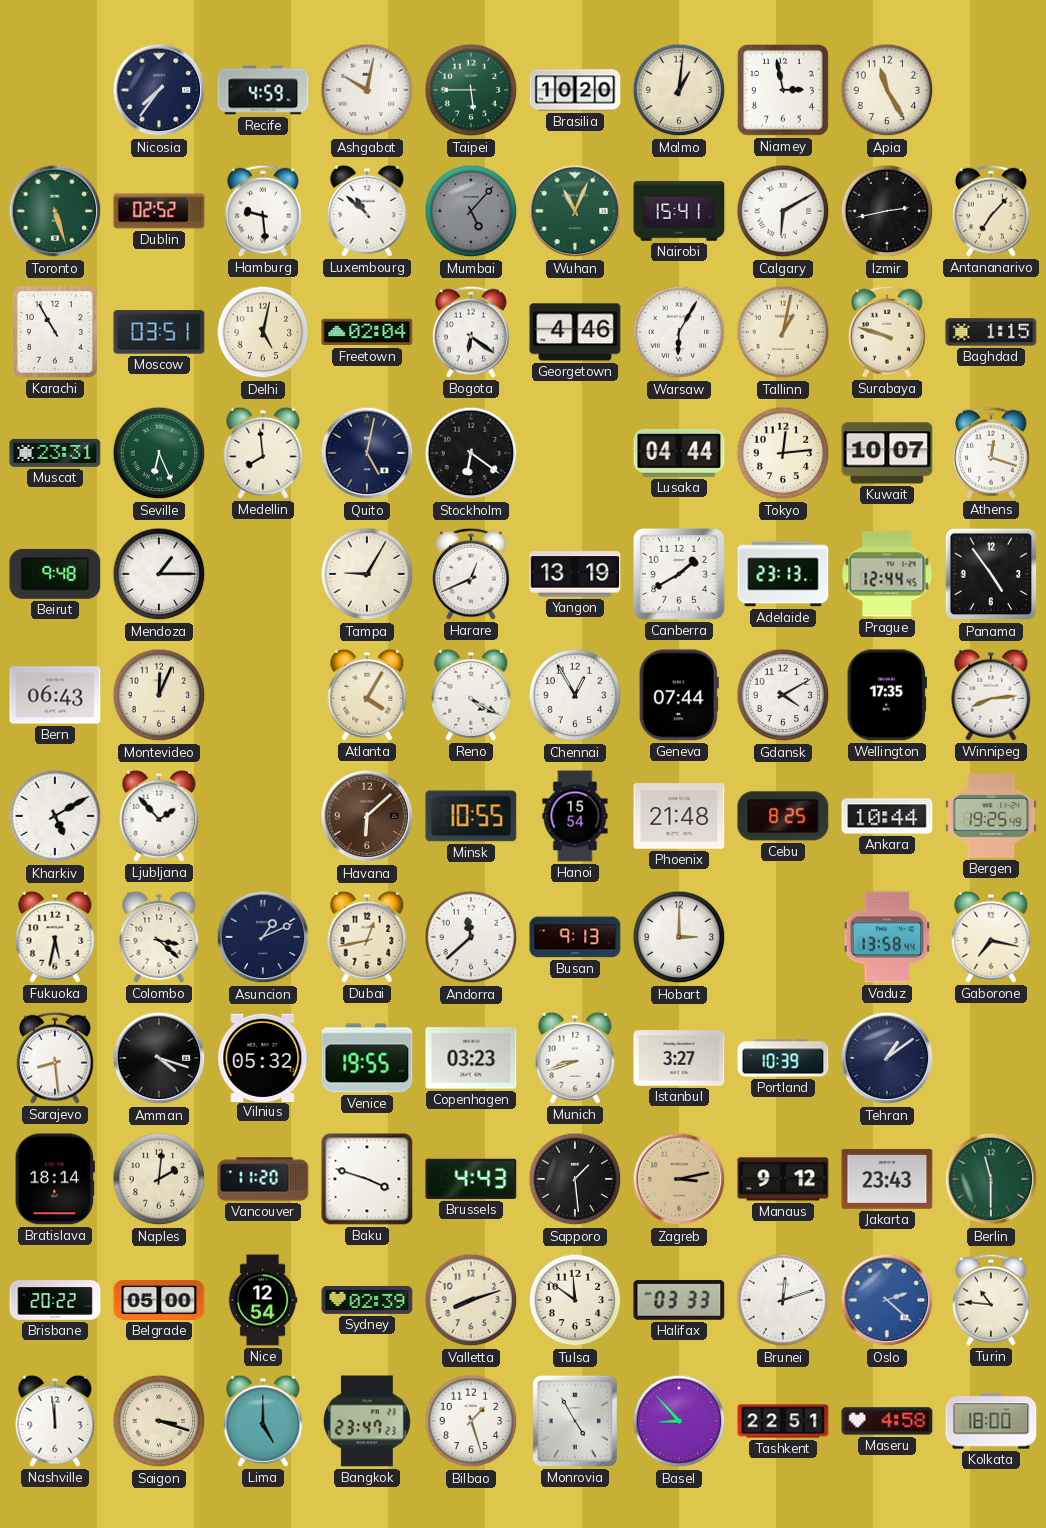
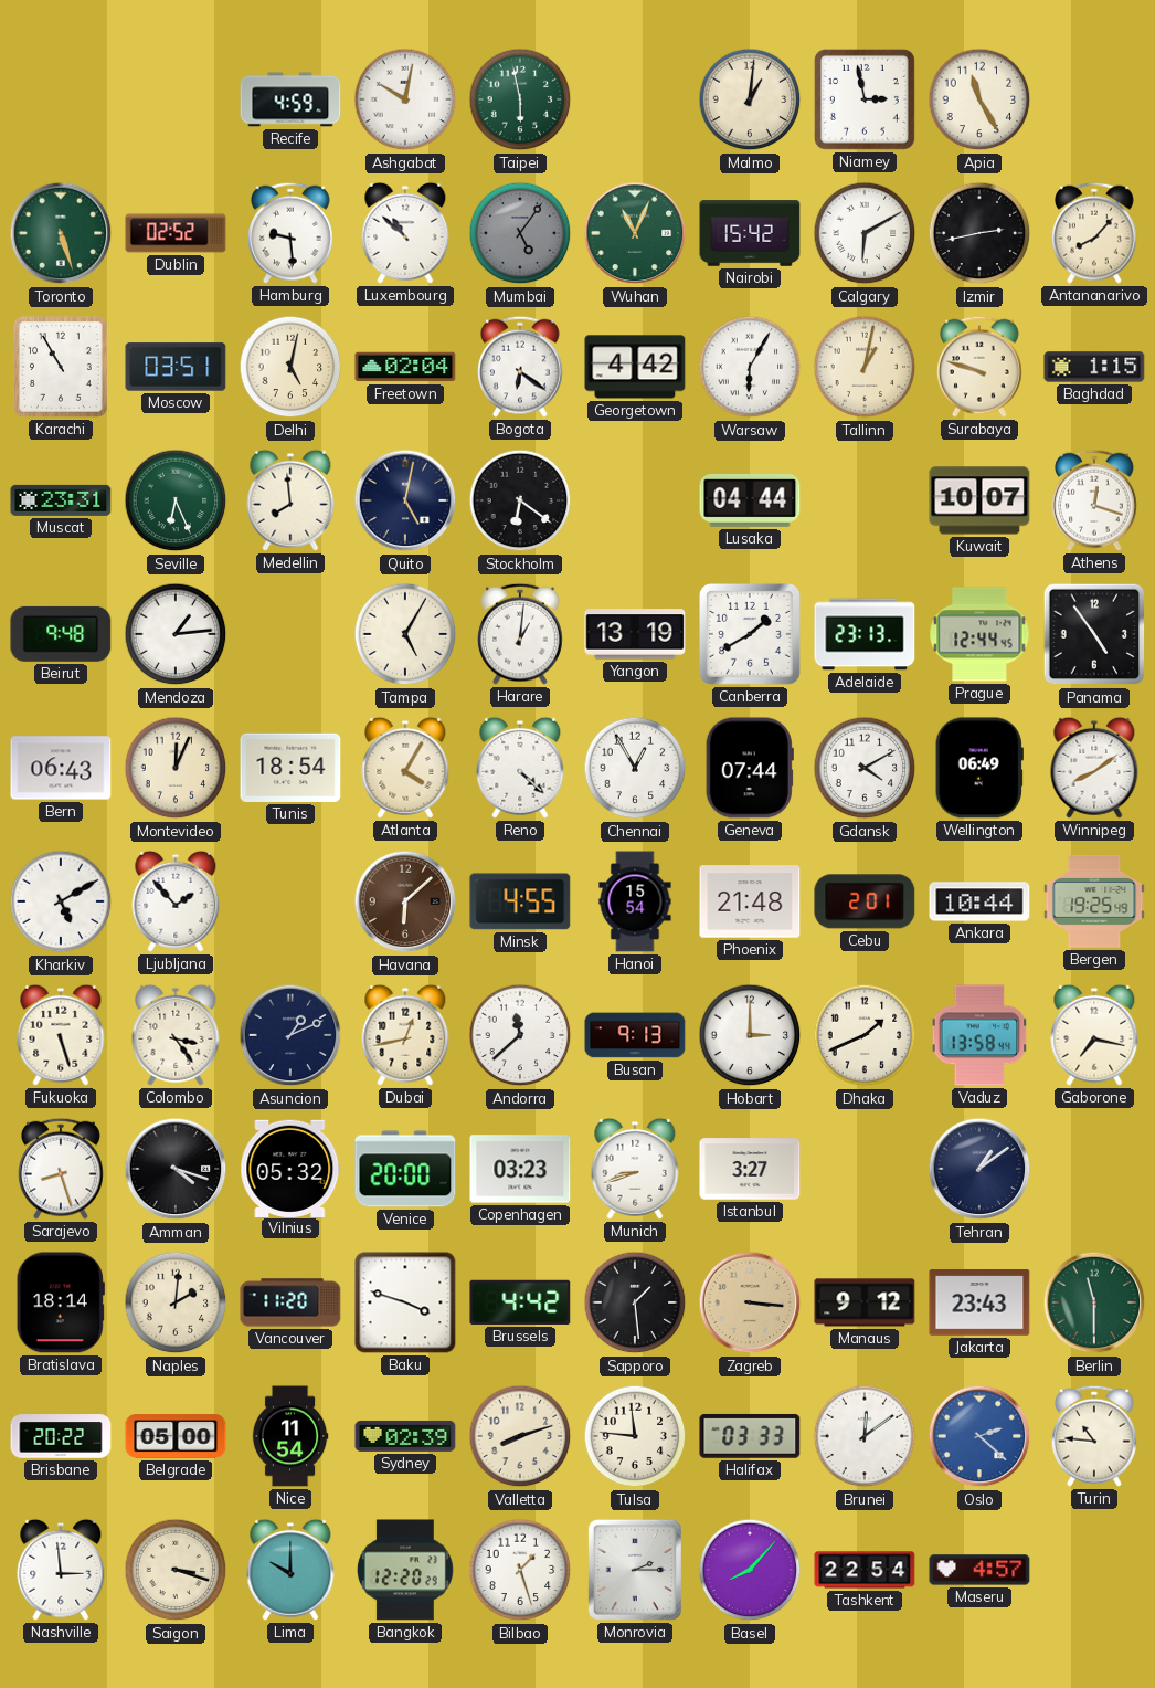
Nicosia: 7:36 -> none (159, 90)
Taipei: 5:45 -> 5:58 (520, 99)
Brasilia: 10:20 -> none (575, 90)
Mumbai: 5:07 -> 5:06 (520, 233)
Nairobi: 15:41 -> 15:42 (750, 233)
Antananarivo: 7:07 -> 8:07 (1095, 233)
Georgetown: 4:46 -> 4:42 (635, 367)
Tokyo: 12:14 -> none (783, 453)
Mendoza: 1:15 -> 1:14 (176, 634)
Tampa: 9:05 -> 5:05 (405, 634)
Harare: 12:41 -> 1:01 (521, 634)
Tunis: none -> 18:54 (290, 768)
Reno: 4:20 -> 4:22 (520, 768)
Wellington: 17:35 -> 06:49 (979, 768)
Winnipeg: 8:14 -> 8:09 (1094, 768)
Minsk: 10:55 -> 4:55 (520, 901)
Cebu: 8:25 -> 2:01 (865, 901)
Fukuoka: 5:32 -> 5:27 (61, 1035)
Colombo: 3:22 -> 3:24 (176, 1035)
Dhaka: none -> 1:41 (865, 1035)
Sarajevo: 8:29 -> 8:27 (62, 1169)
Venice: 19:55 -> 20:00 (405, 1169)
Portland: 10:39 -> none (783, 1058)
Brussels: 4:43 -> 4:42 (520, 1302)
Zagreb: 3:13 -> 3:16 (750, 1302)
Nice: 12:54 -> 11:54 (290, 1436)
Tulsa: 11:51 -> 11:46 (635, 1436)
Brunei: 12:12 -> 12:09 (865, 1436)
Nashville: 11:59 -> 2:59 (61, 1570)
Lima: 5:00 -> 10:00 (290, 1570)
Bangkok: 23:47 -> 12:20 (405, 1570)
Monrovia: 4:55 -> 2:15 (635, 1570)
Basel: 8:53 -> 8:07 (750, 1570)
Tashkent: 22:51 -> 22:54 (865, 1570)
Maseru: 4:58 -> 4:57 (979, 1570)
Kolkata: 18:00 -> none (991, 1421)
